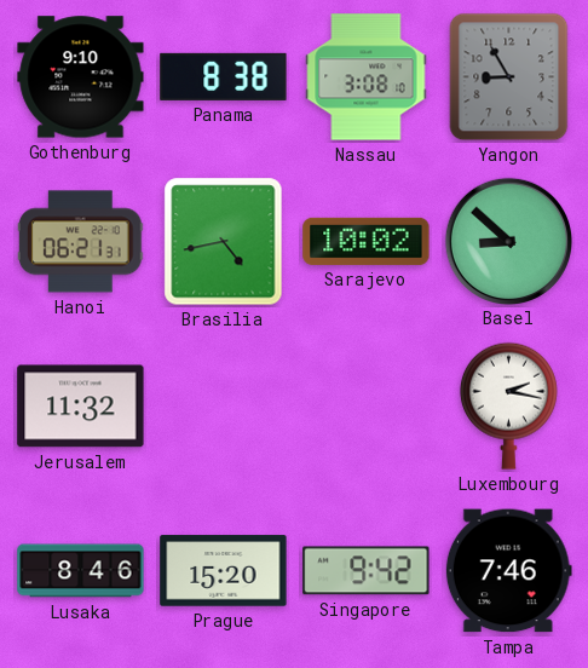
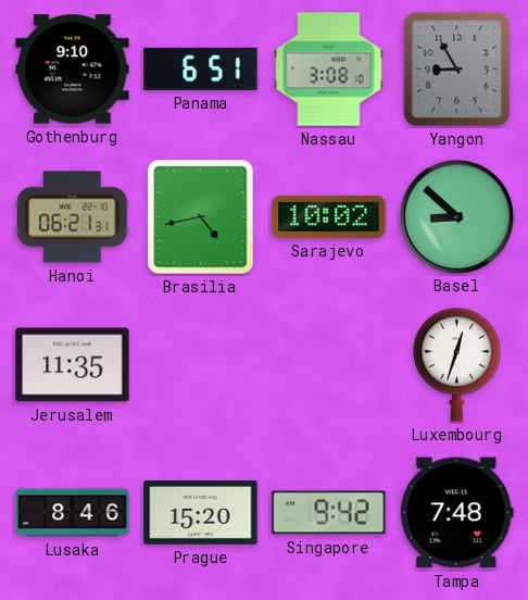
Panama: 8:38 -> 6:51 (201, 68)
Jerusalem: 11:32 -> 11:35 (73, 365)
Luxembourg: 2:17 -> 12:33 (456, 364)
Tampa: 7:46 -> 7:48 (456, 513)
